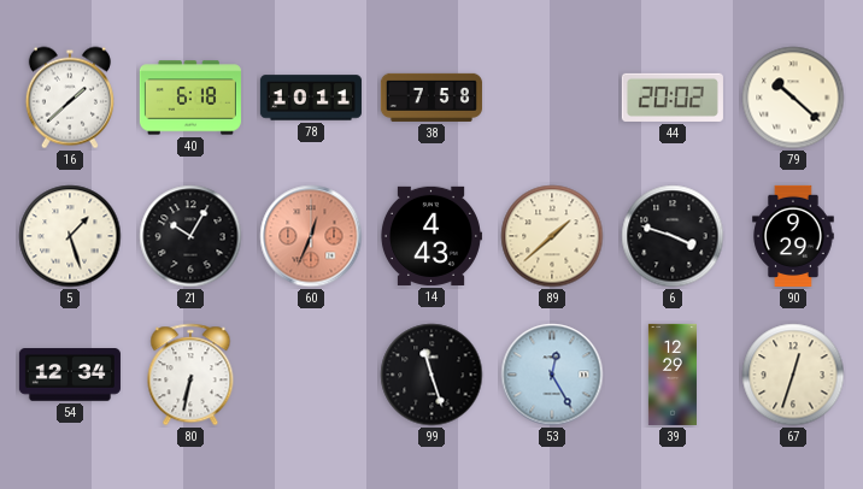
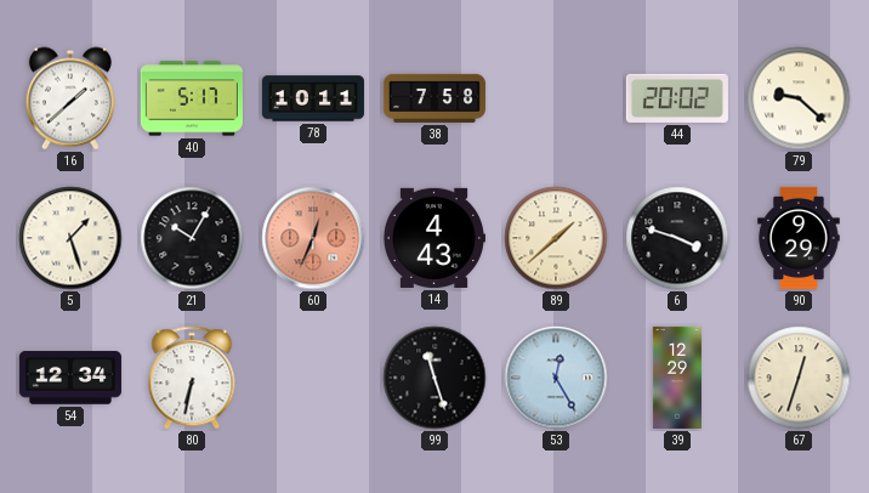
40: 6:18 -> 5:17 (192, 98)
79: 10:22 -> 9:22 (799, 98)
